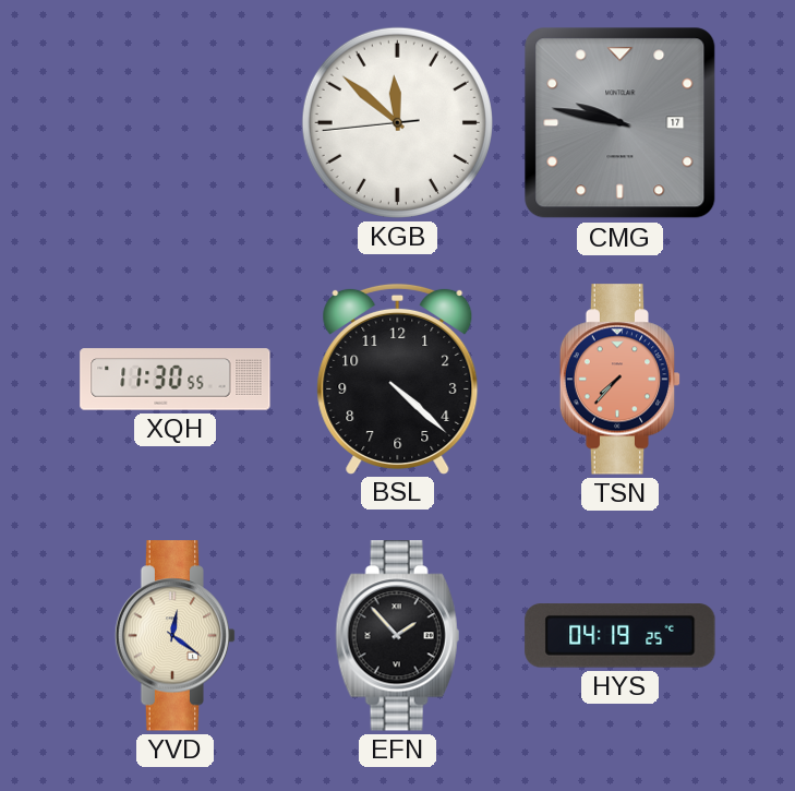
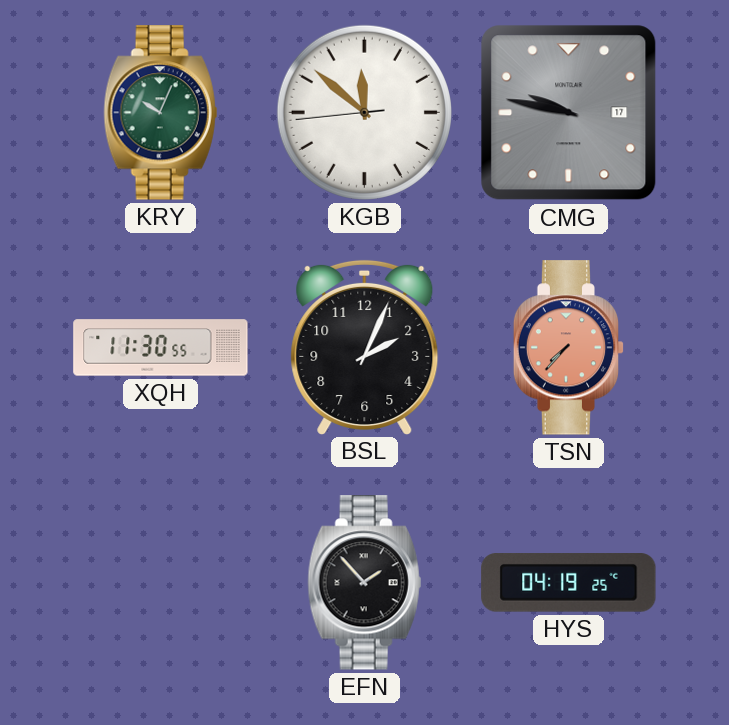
KRY: none -> 10:04 (161, 113)
BSL: 4:22 -> 2:04 (365, 347)
YVD: 12:21 -> none (176, 636)
